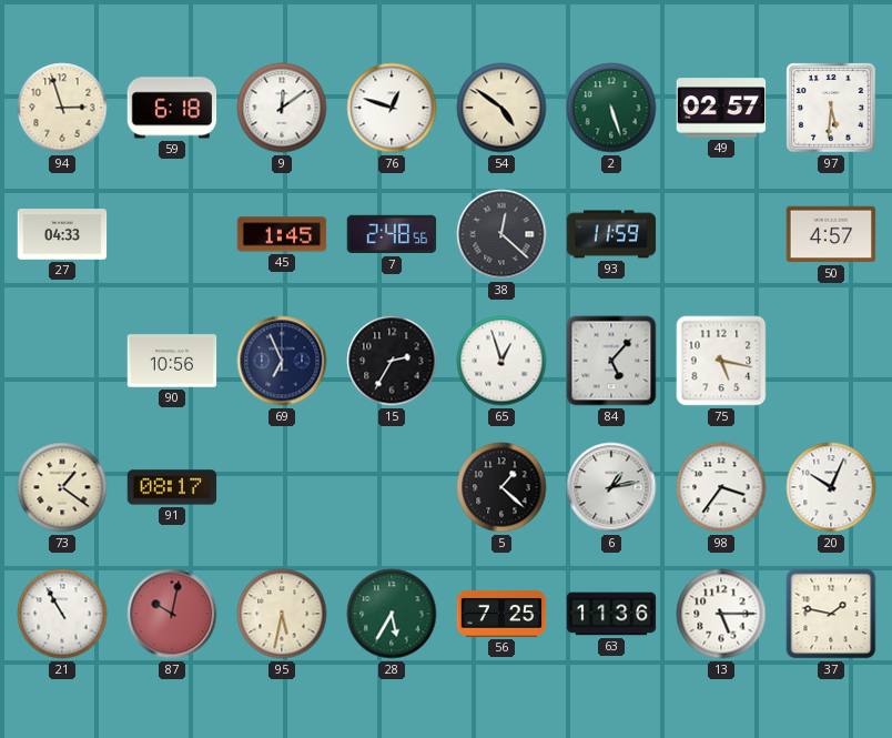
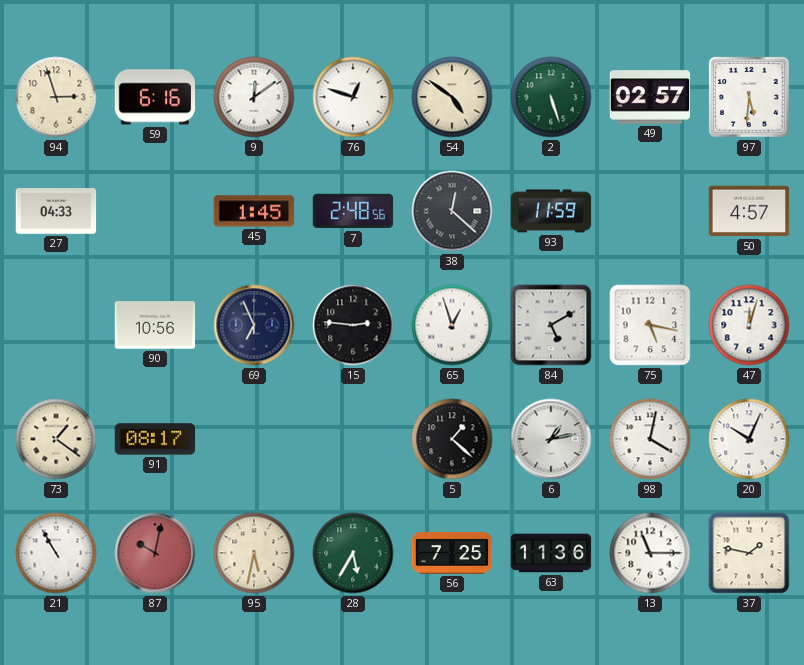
59: 6:18 -> 6:16 (155, 97)
15: 2:35 -> 2:46 (353, 325)
84: 5:07 -> 5:10 (551, 325)
47: none -> 12:03 (749, 325)
98: 3:36 -> 4:02 (650, 439)
13: 5:15 -> 11:15 (650, 553)
